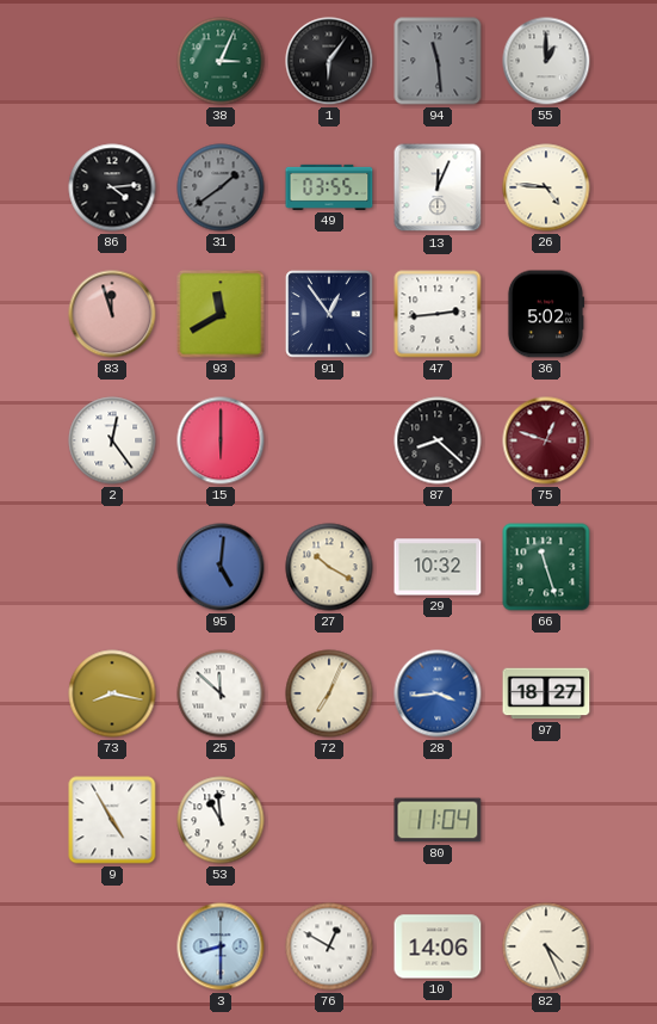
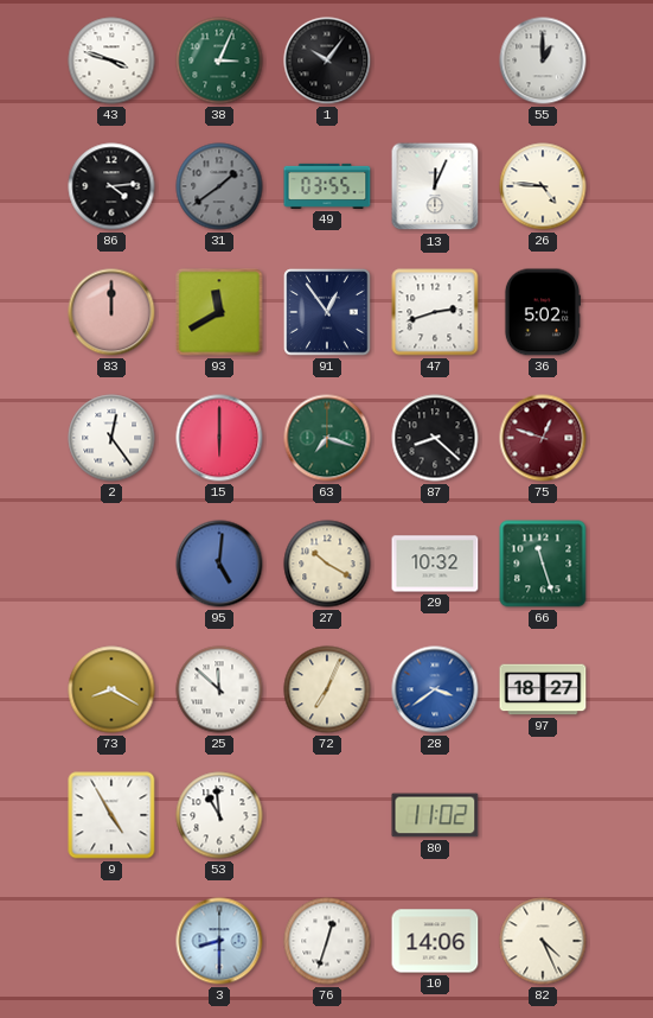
43: none -> 3:48 (111, 61)
1: 6:06 -> 10:06 (327, 61)
94: 11:29 -> none (438, 61)
83: 11:57 -> 12:00 (111, 312)
47: 2:44 -> 2:42 (435, 312)
63: none -> 7:18 (327, 438)
73: 8:17 -> 8:20 (111, 689)
28: 3:44 -> 3:39 (435, 689)
80: 11:04 -> 11:02 (435, 815)
76: 12:50 -> 12:33 (327, 941)
